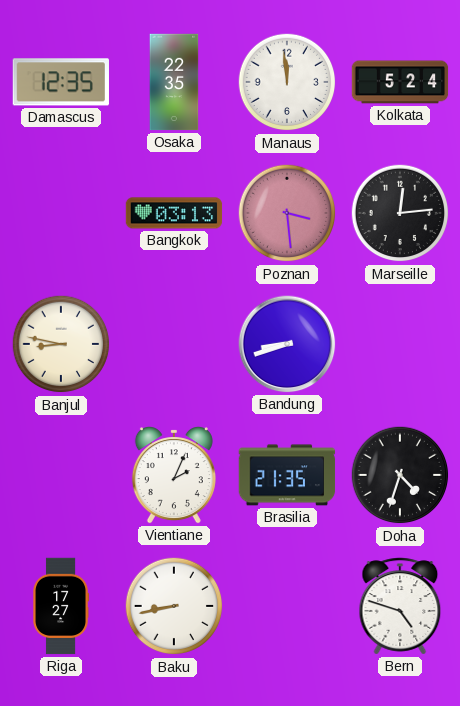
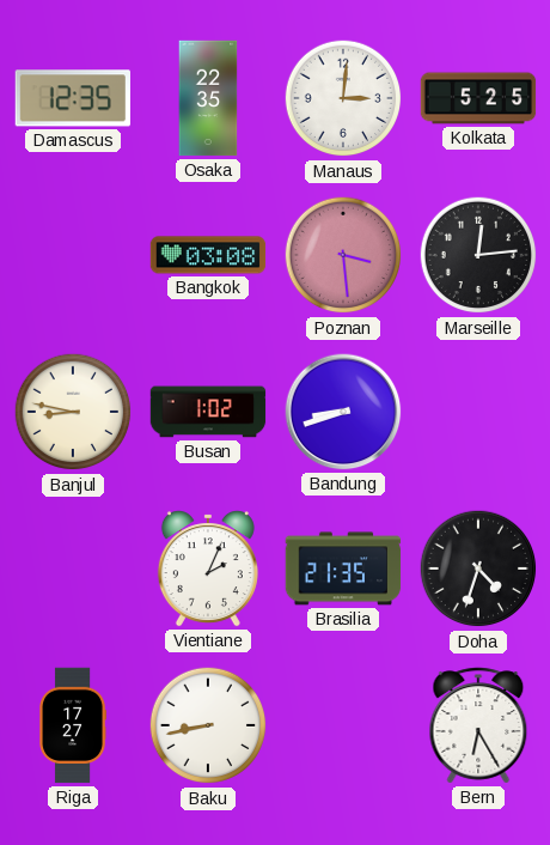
Manaus: 11:59 -> 3:01 (343, 98)
Kolkata: 5:24 -> 5:25 (478, 98)
Bangkok: 03:13 -> 03:08 (208, 255)
Busan: none -> 1:02 (208, 412)
Bern: 4:48 -> 6:25 (478, 725)
